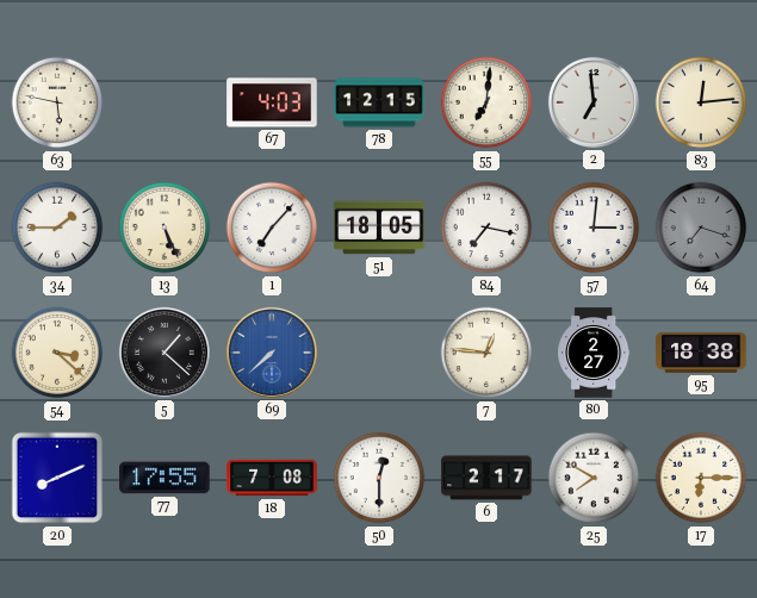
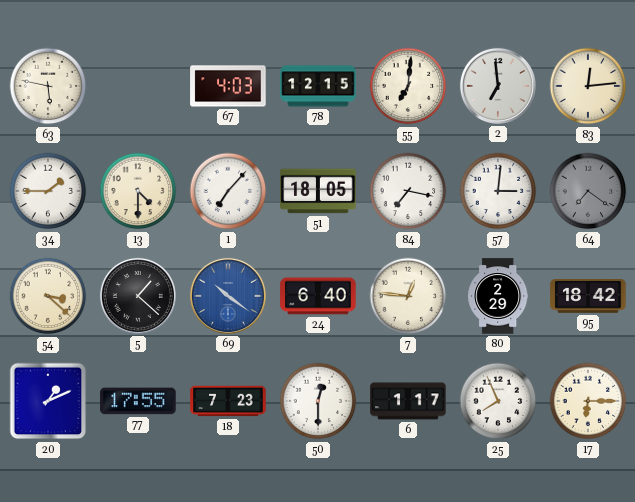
13: 5:26 -> 4:30 (138, 191)
64: 7:18 -> 7:21 (588, 191)
69: 7:38 -> 10:21 (228, 296)
24: none -> 6:40 (318, 296)
80: 2:27 -> 2:29 (498, 296)
95: 18:38 -> 18:42 (588, 296)
20: 8:11 -> 1:11 (48, 401)
18: 7:08 -> 7:23 (228, 401)
6: 2:17 -> 1:17 (408, 401)
25: 7:50 -> 7:56 (498, 401)
